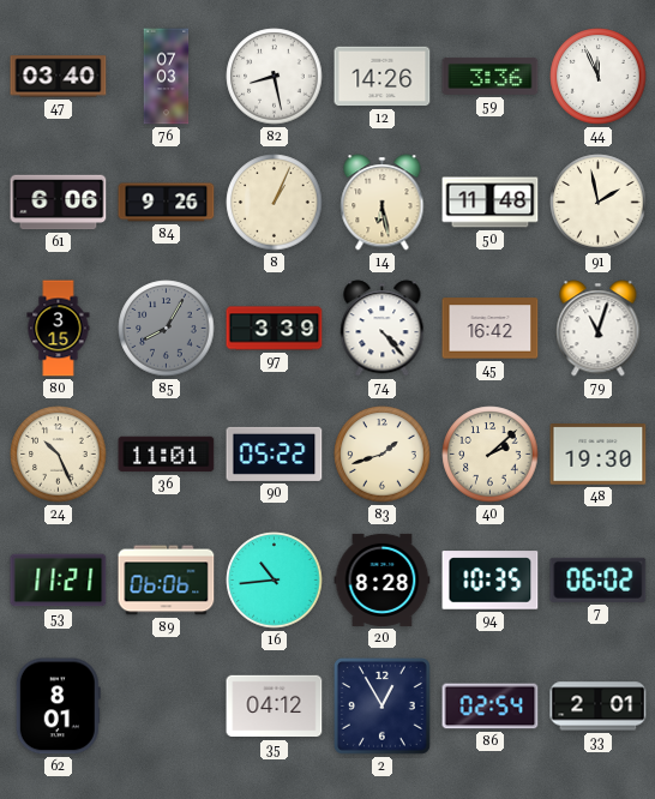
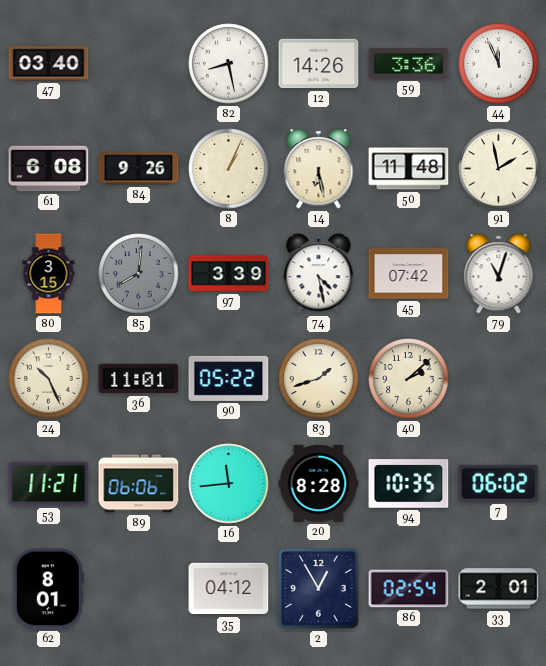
76: 07:03 -> none (167, 77)
61: 6:06 -> 6:08 (49, 169)
85: 8:05 -> 8:01 (139, 274)
74: 4:23 -> 4:28 (319, 274)
45: 16:42 -> 07:42 (409, 274)
48: 19:30 -> none (599, 455)
16: 10:44 -> 11:44 (229, 484)
